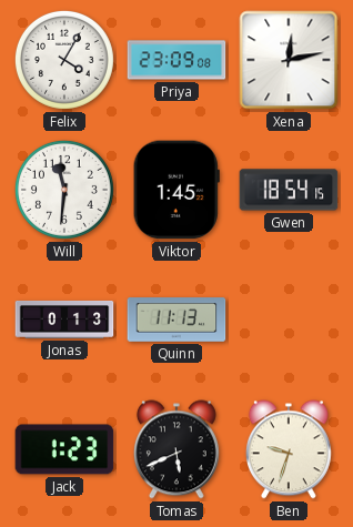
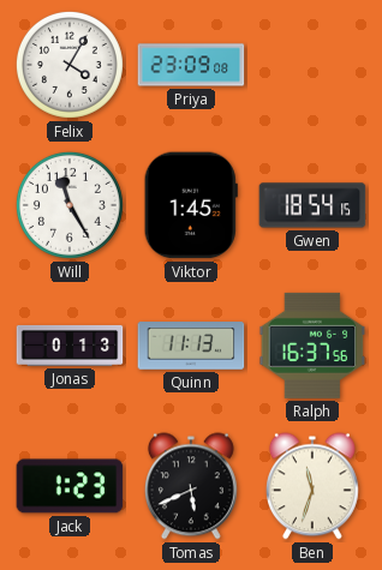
Xena: 12:13 -> none (289, 60)
Will: 11:31 -> 11:25 (70, 205)
Ralph: none -> 16:37 (312, 346)
Ben: 9:33 -> 11:33 (312, 486)
